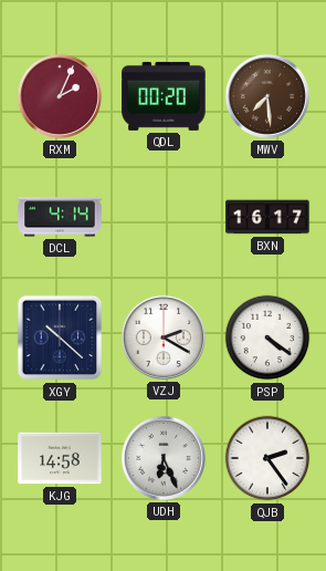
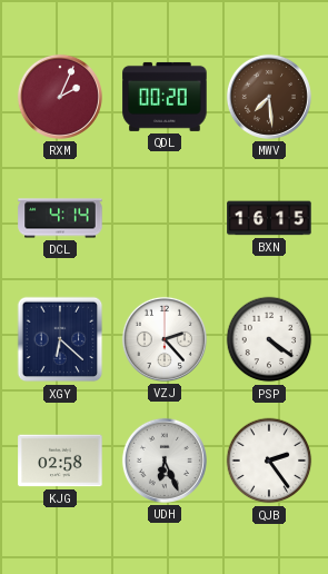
BXN: 16:17 -> 16:15 (269, 218)
XGY: 10:22 -> 6:22 (60, 339)
VZJ: 2:20 -> 2:23 (165, 339)
KJG: 14:58 -> 02:58 (60, 461)
